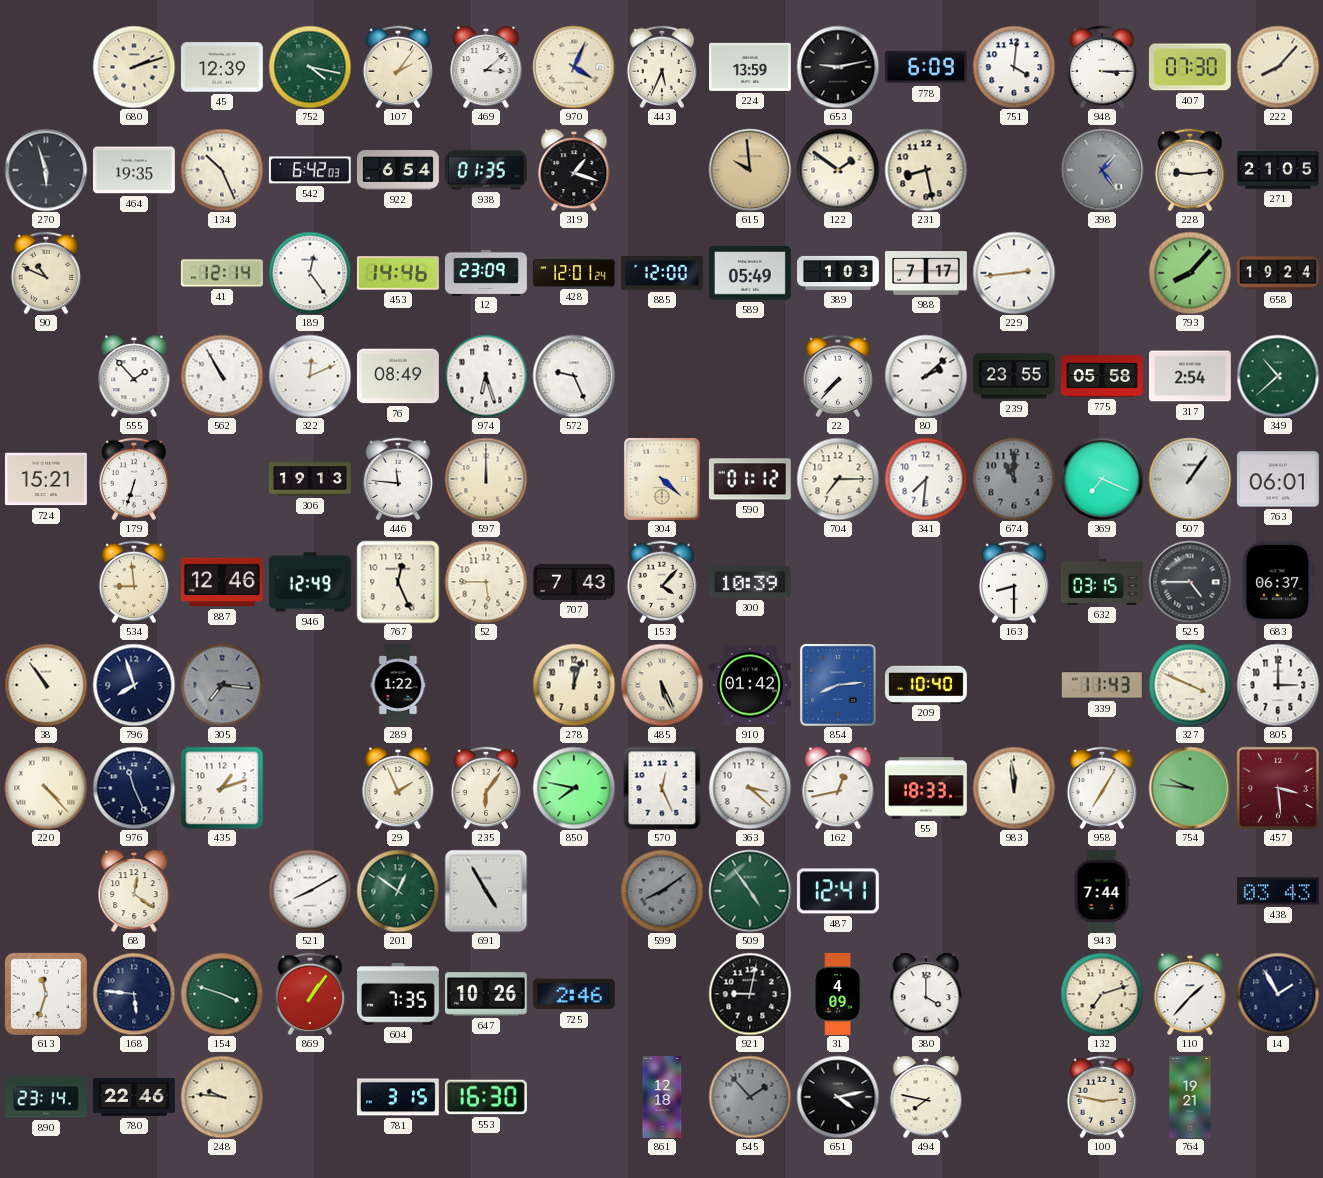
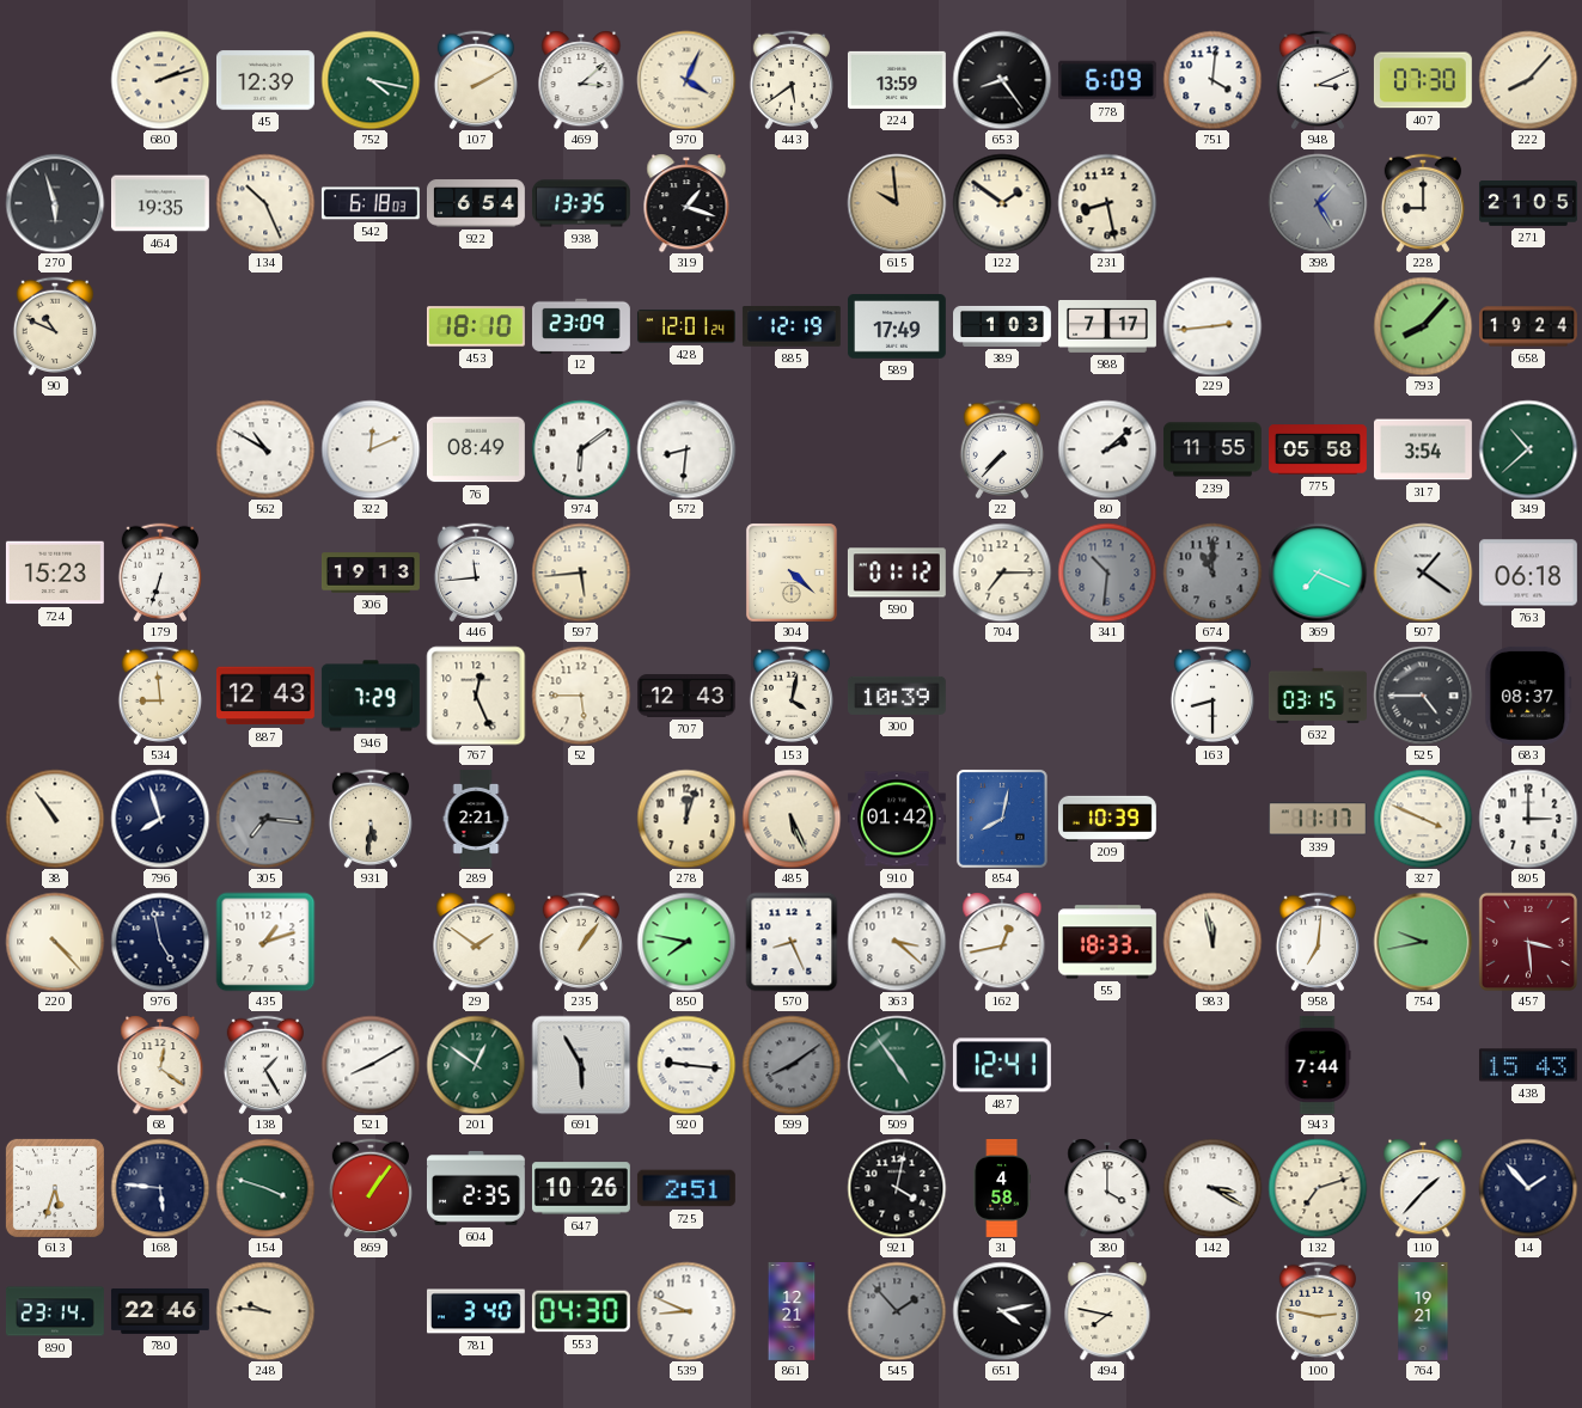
107: 2:06 -> 2:10 (475, 80)
443: 5:34 -> 5:39 (790, 80)
653: 9:13 -> 8:24 (1002, 80)
948: 3:15 -> 3:11 (1317, 80)
542: 6:42 -> 6:18 (371, 203)
938: 01:35 -> 13:35 (581, 203)
398: 1:24 -> 1:25 (1318, 203)
228: 9:14 -> 9:00 (1422, 203)
41: 12:14 -> none (222, 273)
189: 12:24 -> none (310, 273)
453: 14:46 -> 18:10 (476, 326)
885: 12:00 -> 12:19 (792, 327)
589: 05:49 -> 17:49 (897, 326)
555: 1:53 -> none (134, 376)
562: 10:55 -> 10:50 (265, 449)
974: 6:27 -> 6:09 (581, 449)
572: 9:26 -> 8:31 (686, 449)
239: 23:55 -> 11:55 (1213, 449)
317: 2:54 -> 3:54 (1423, 449)
724: 15:21 -> 15:23 (55, 573)
446: 11:46 -> 11:44 (475, 573)
597: 12:00 -> 5:44 (581, 573)
341: 7:31 -> 10:31 (1107, 573)
341 dial: white -> grey (1107, 573)
507: 1:06 -> 1:21 (1423, 573)
763: 06:01 -> 06:18 (1528, 573)
887: 12:46 -> 12:43 (265, 696)
946: 12:49 -> 7:29 (371, 696)
707: 7:43 -> 12:43 (686, 696)
153: 4:07 -> 4:02 (790, 696)
683: 06:37 -> 08:37 (1528, 696)
931: none -> 5:31 (369, 819)
289: 1:22 -> 2:21 (476, 819)
854: 8:14 -> 8:02 (1002, 819)
209: 10:40 -> 10:39 (1107, 818)
339: 11:43 -> 11:17 (1318, 819)
976: 11:26 -> 4:58 (160, 942)
29: 1:56 -> 1:51 (476, 942)
235: 6:06 -> 1:06 (580, 942)
570: 12:26 -> 8:26 (792, 942)
983: 11:59 -> 11:58 (1213, 942)
958: 7:05 -> 7:01 (1317, 942)
754: 9:46 -> 9:43 (1423, 942)
138: none -> 1:25 (264, 1065)
691: 4:55 -> 5:55 (581, 1065)
920: none -> 9:16 (686, 1065)
438: 03:43 -> 15:43 (1528, 1065)
613: 11:33 -> 5:33 (55, 1188)
604: 7:35 -> 2:35 (476, 1189)
725: 2:46 -> 2:51 (686, 1188)
921: 9:02 -> 4:02 (897, 1188)
31: 4:09 -> 4:58 (1002, 1189)
142: none -> 3:20 (1213, 1188)
14: 1:55 -> 1:53 (1528, 1188)
781: 3:15 -> 3:40 (476, 1311)
553: 16:30 -> 04:30 (581, 1311)
539: none -> 8:49 (686, 1311)
861: 12:18 -> 12:21 (792, 1312)
